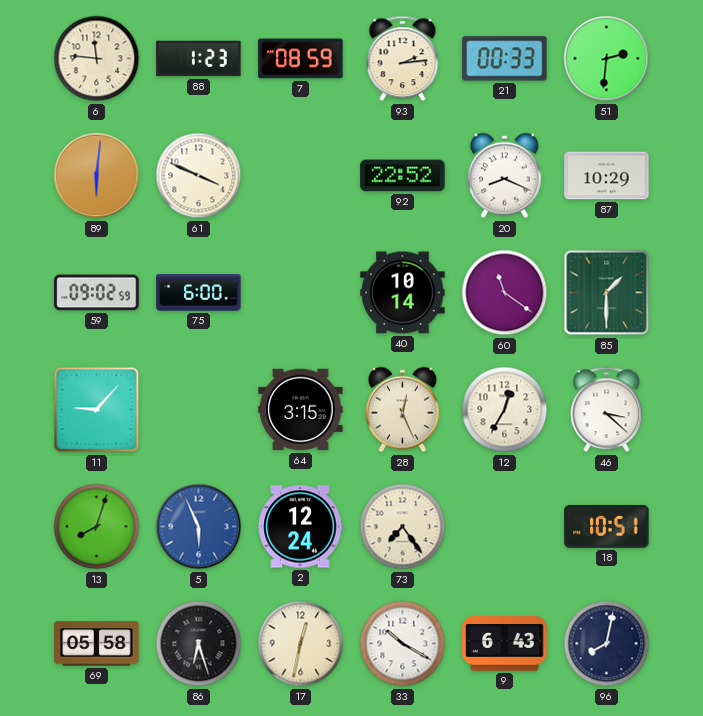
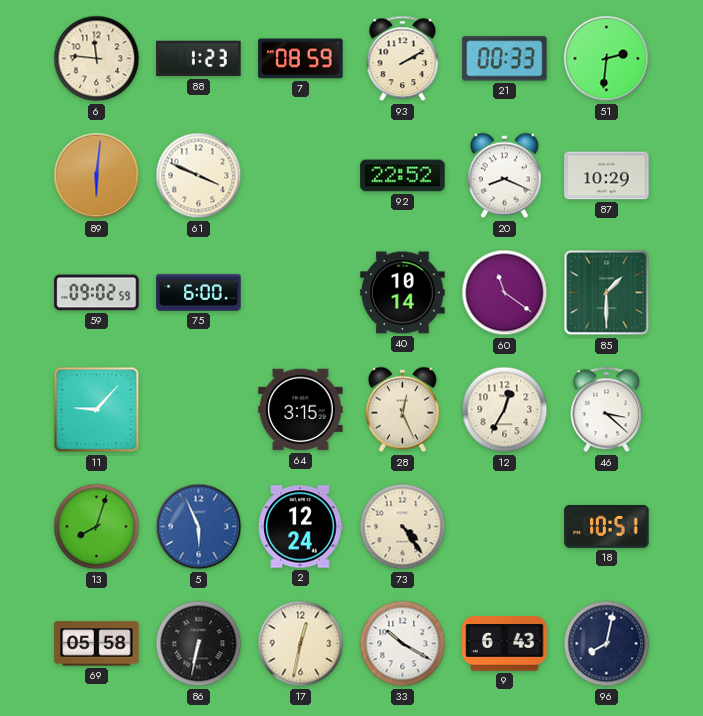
93: 2:14 -> 2:10 (403, 59)
73: 7:24 -> 4:24 (403, 527)
86: 6:27 -> 6:32 (199, 644)
